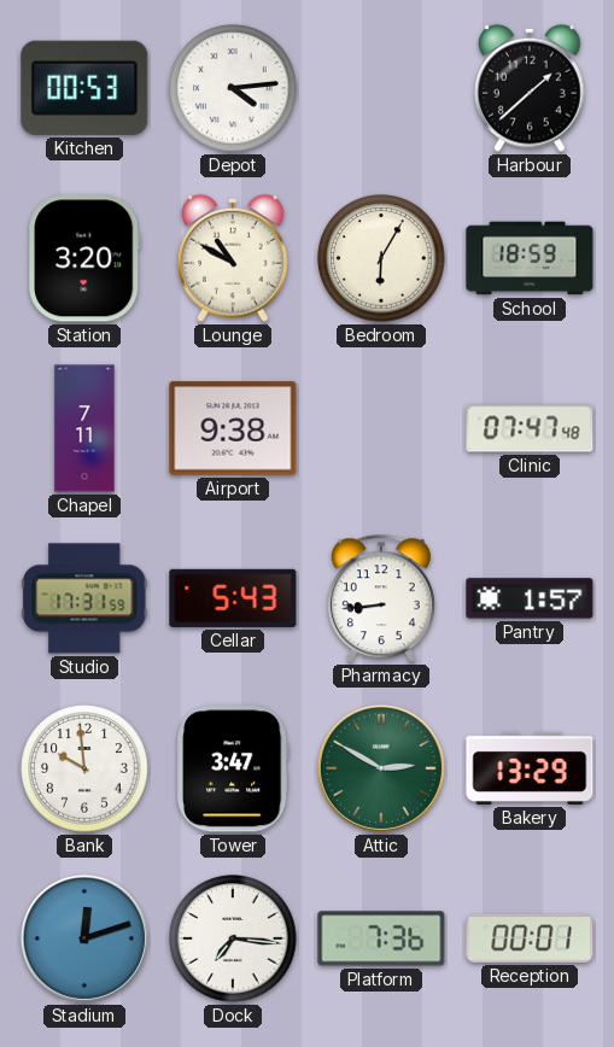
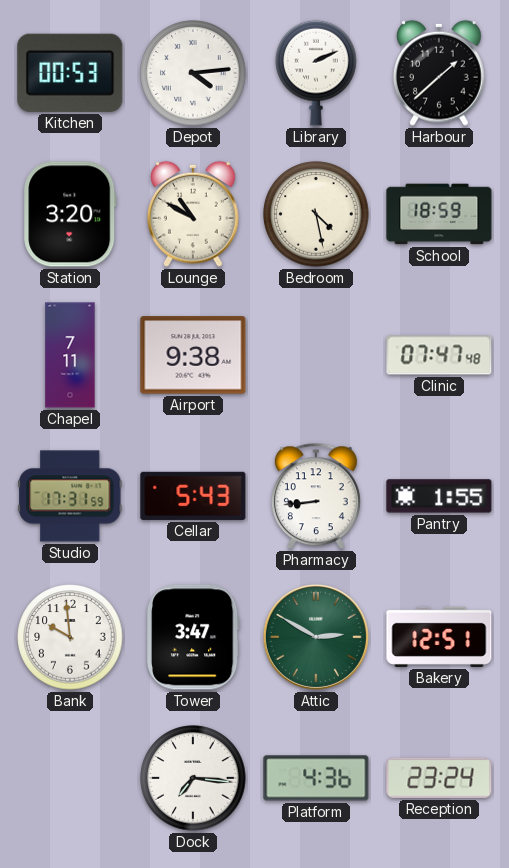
Library: none -> 2:11 (316, 73)
Bedroom: 6:05 -> 4:28 (316, 214)
Pantry: 1:57 -> 1:55 (439, 496)
Bakery: 13:29 -> 12:51 (439, 637)
Stadium: 12:12 -> none (84, 938)
Platform: 7:36 -> 4:36 (316, 778)
Reception: 00:01 -> 23:24 (439, 778)
